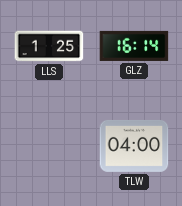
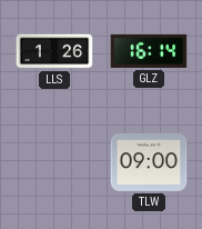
LLS: 1:25 -> 1:26 (54, 51)
TLW: 04:00 -> 09:00 (149, 162)
